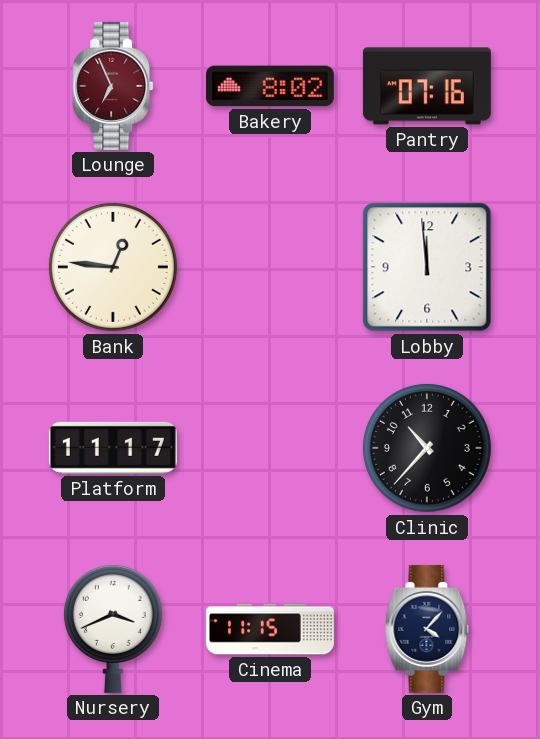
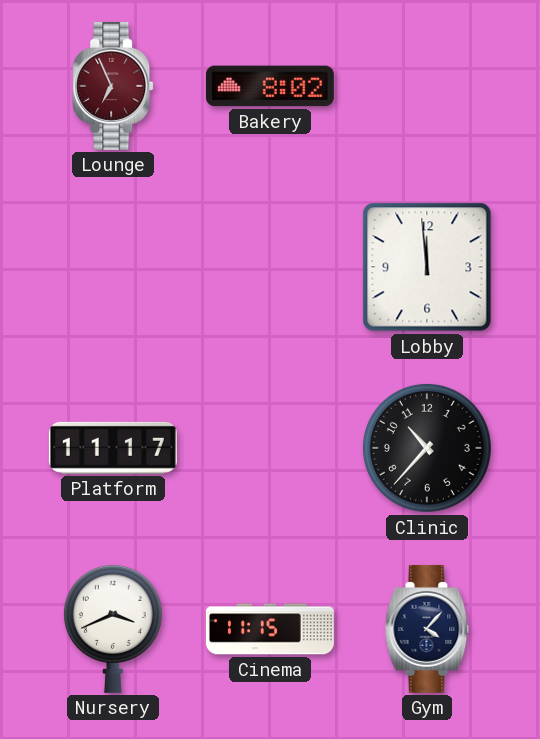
Pantry: 07:16 -> none (427, 86)
Bank: 12:46 -> none (113, 267)
